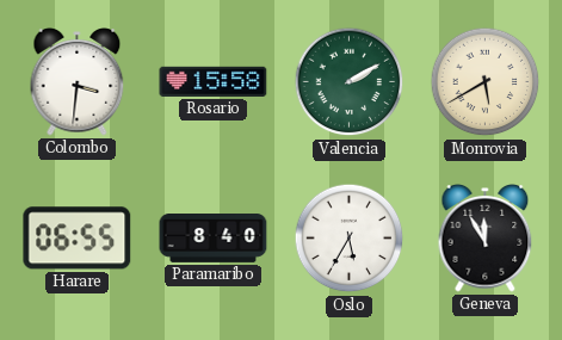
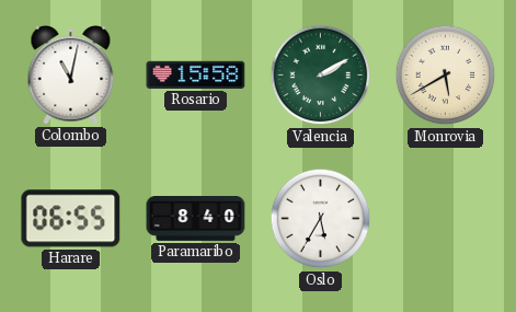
Colombo: 3:31 -> 11:02 (71, 76)
Geneva: 11:55 -> none (486, 239)
